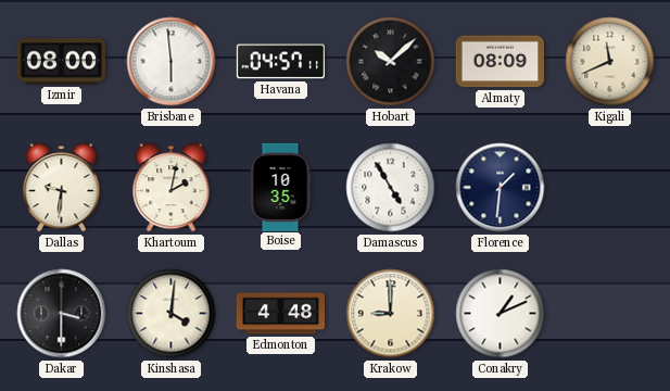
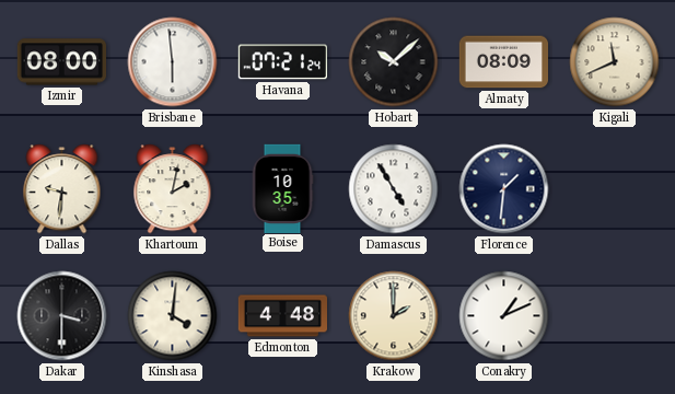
Havana: 04:57 -> 07:21 (282, 62)
Krakow: 9:00 -> 2:00 (394, 316)
